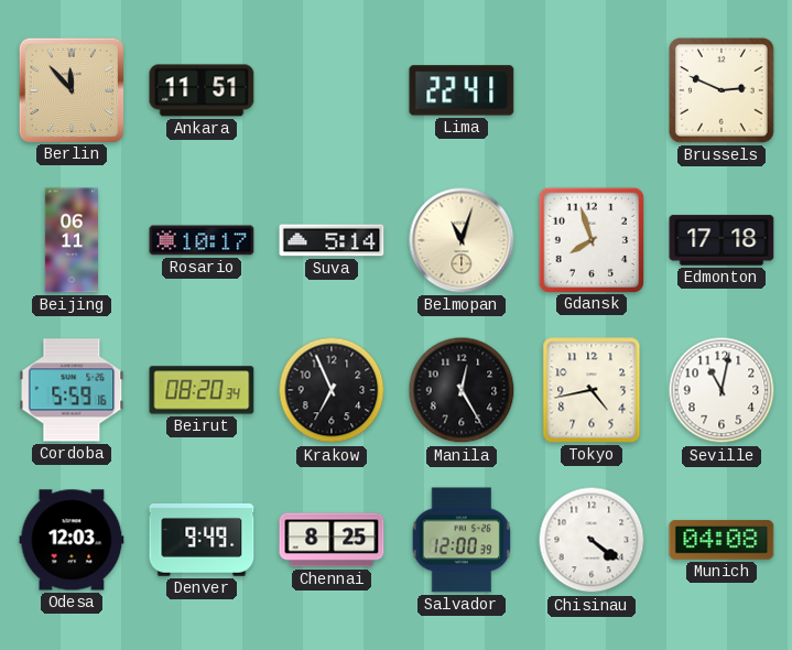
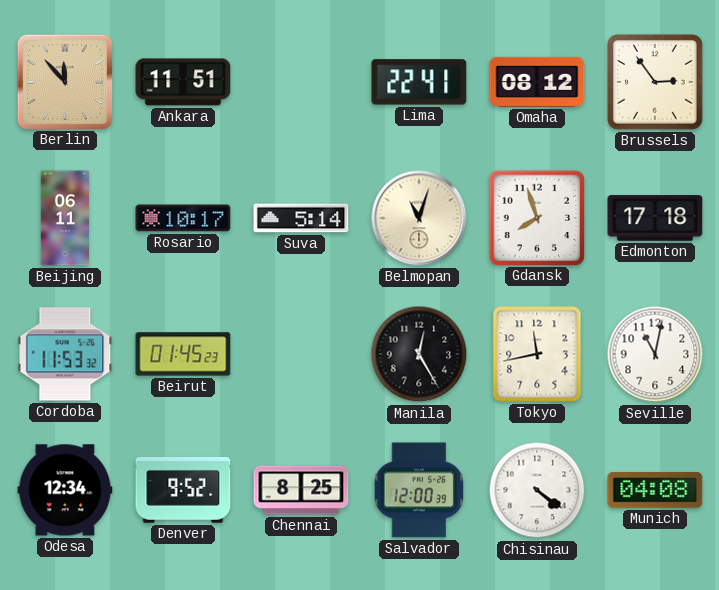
Omaha: none -> 08:12 (537, 82)
Brussels: 2:49 -> 2:54 (656, 83)
Cordoba: 5:59 -> 11:53 (65, 354)
Beirut: 08:20 -> 01:45 (183, 354)
Krakow: 6:56 -> none (332, 390)
Tokyo: 4:43 -> 11:43 (537, 354)
Odesa: 12:03 -> 12:34 (65, 490)
Denver: 9:49 -> 9:52 (183, 490)
